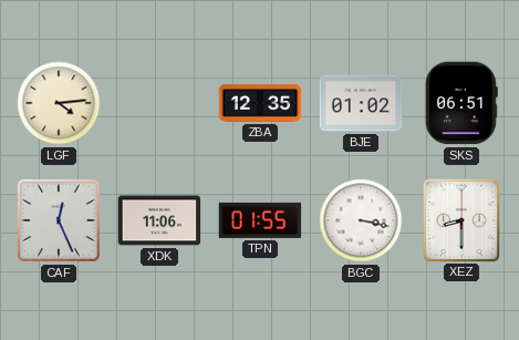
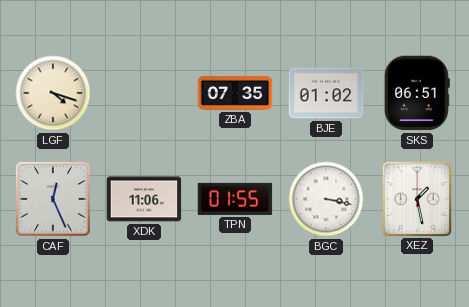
LGF: 4:14 -> 4:18 (53, 93)
ZBA: 12:35 -> 07:35 (235, 93)
XEZ: 8:30 -> 1:28 (416, 198)
